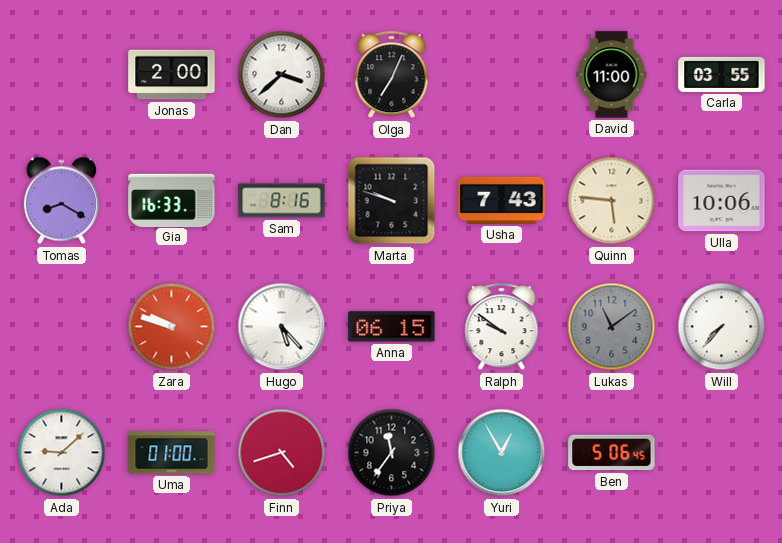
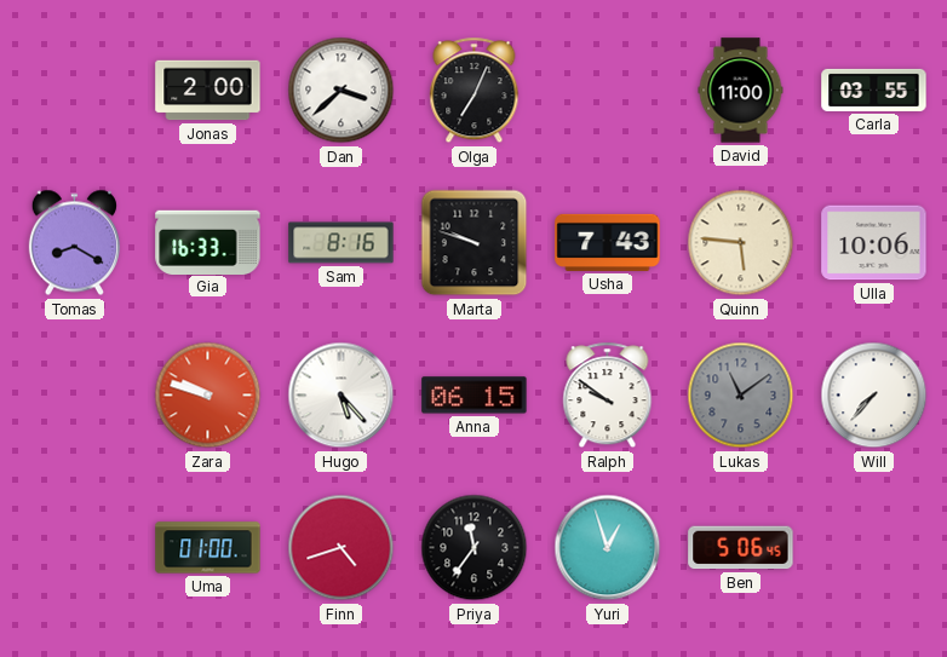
Ada: 9:08 -> none (62, 453)
Yuri: 12:55 -> 12:57 (608, 548)
